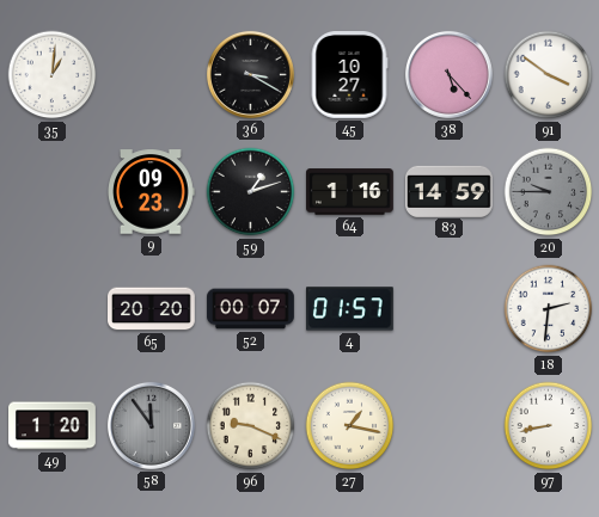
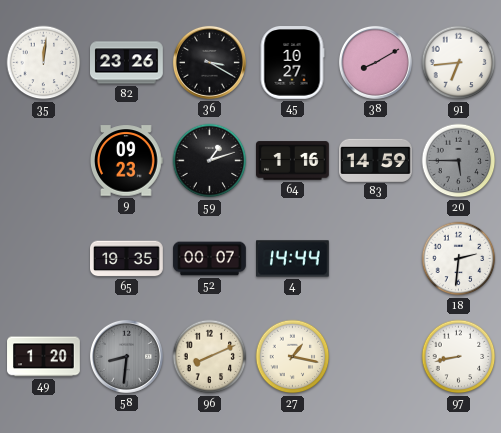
35: 1:01 -> 12:01 (44, 63)
82: none -> 23:26 (127, 63)
38: 5:23 -> 8:10 (375, 62)
91: 3:51 -> 6:44 (459, 63)
20: 9:45 -> 5:45 (459, 161)
65: 20:20 -> 19:35 (127, 259)
4: 01:57 -> 14:44 (293, 259)
58: 11:54 -> 8:31 (126, 356)
96: 9:19 -> 8:11 (210, 357)
